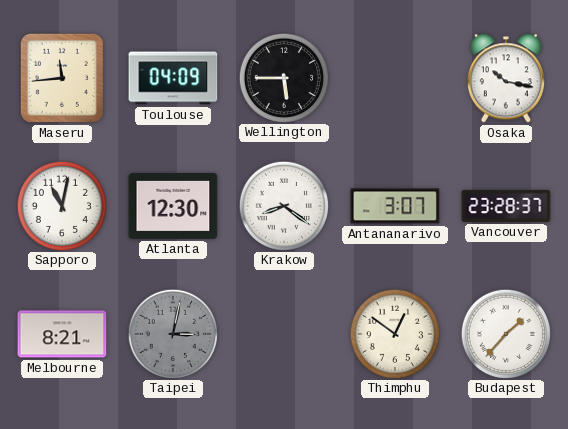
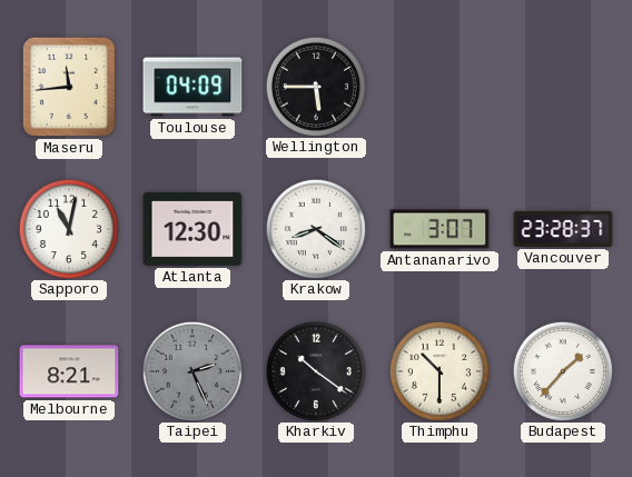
Osaka: 10:17 -> none (506, 78)
Taipei: 3:02 -> 2:26 (191, 370)
Kharkiv: none -> 10:21 (315, 370)
Thimphu: 12:51 -> 10:30 (438, 370)
